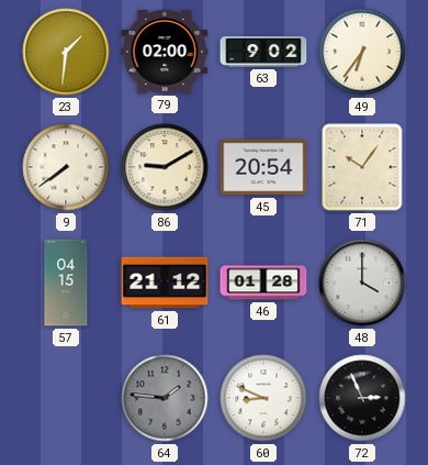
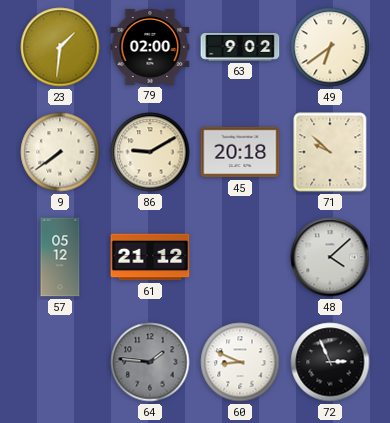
49: 6:36 -> 6:39 (330, 47)
45: 20:54 -> 20:18 (240, 152)
71: 10:06 -> 9:52 (330, 152)
57: 04:15 -> 05:12 (60, 257)
46: 01:28 -> none (263, 283)
48: 4:00 -> 4:08 (330, 257)
